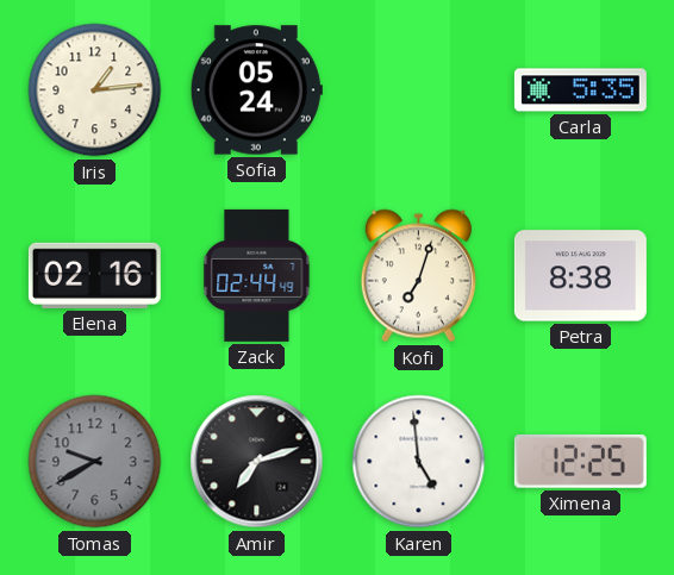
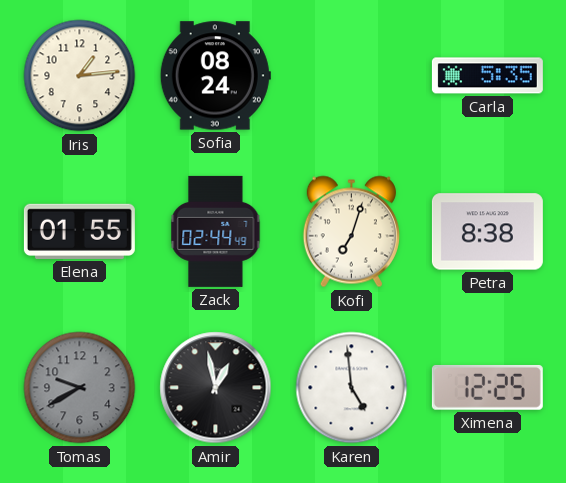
Sofia: 05:24 -> 08:24 (215, 76)
Elena: 02:16 -> 01:55 (79, 231)
Amir: 7:12 -> 12:58 (216, 388)
